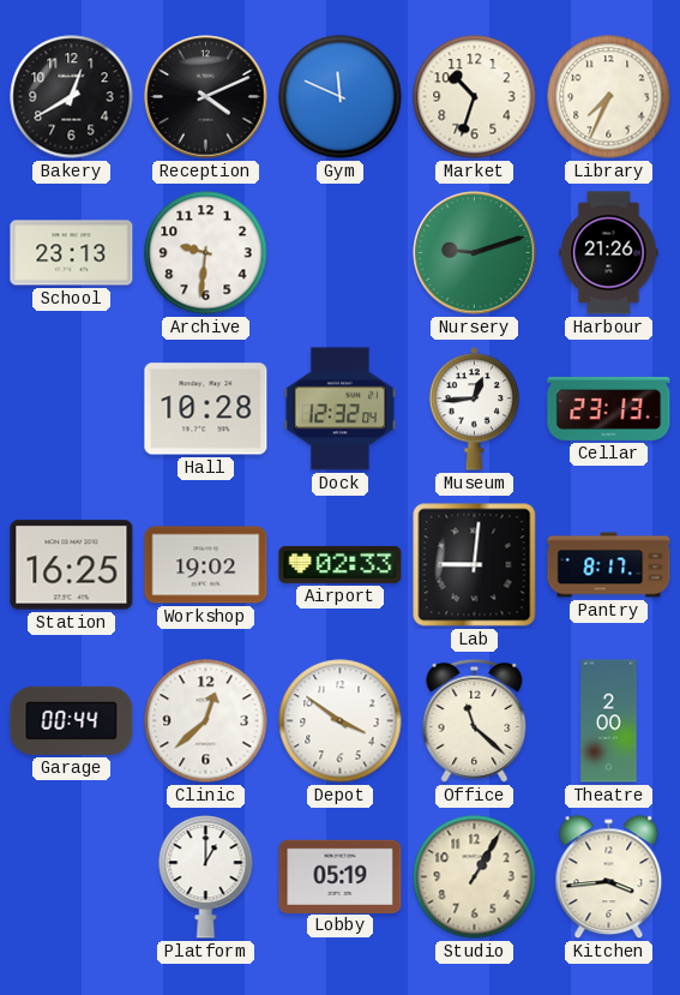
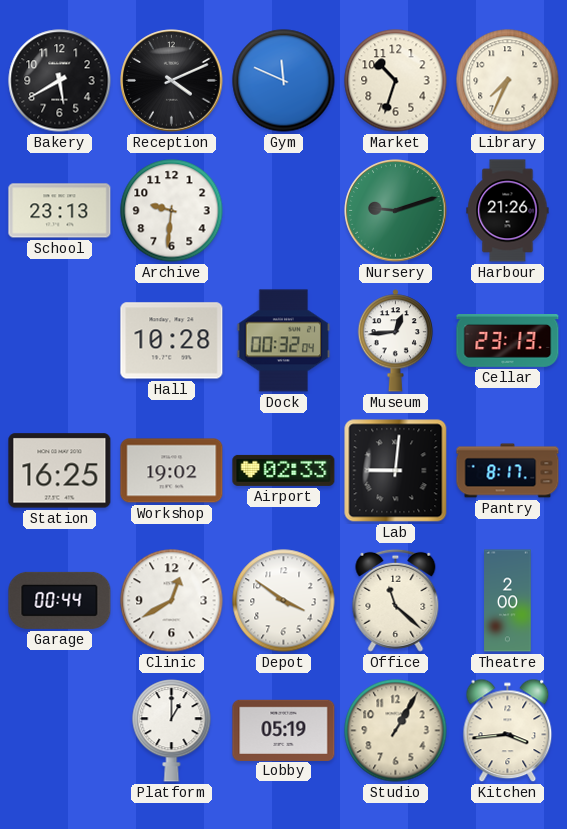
Bakery: 12:40 -> 5:40 (60, 81)
Dock: 12:32 -> 00:32 (284, 341)
Clinic: 12:38 -> 12:40 (172, 601)
